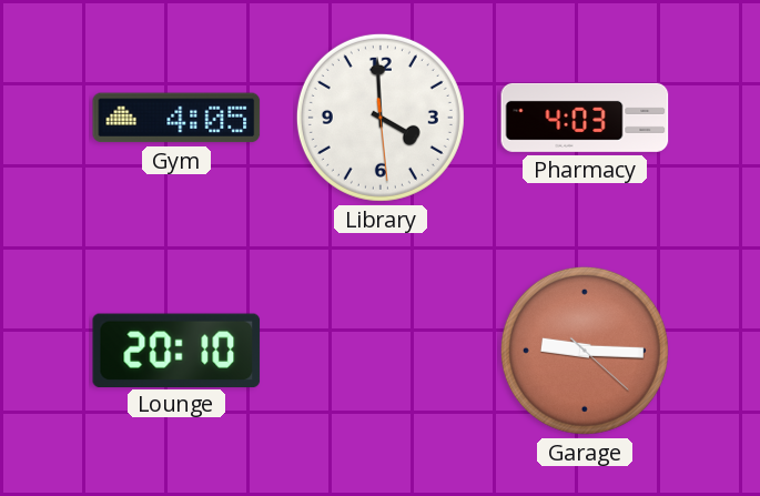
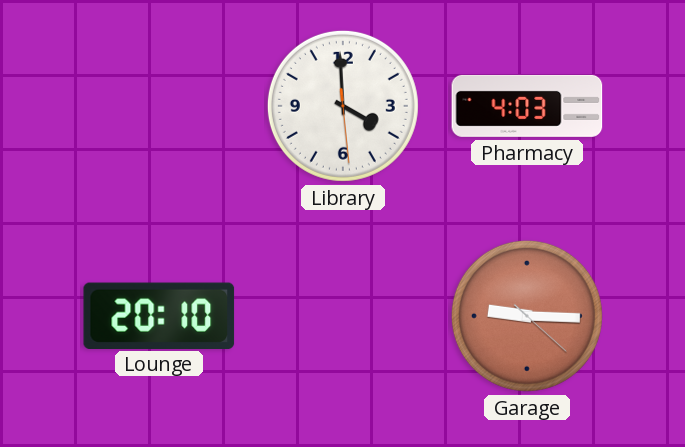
Gym: 4:05 -> none (176, 118)
